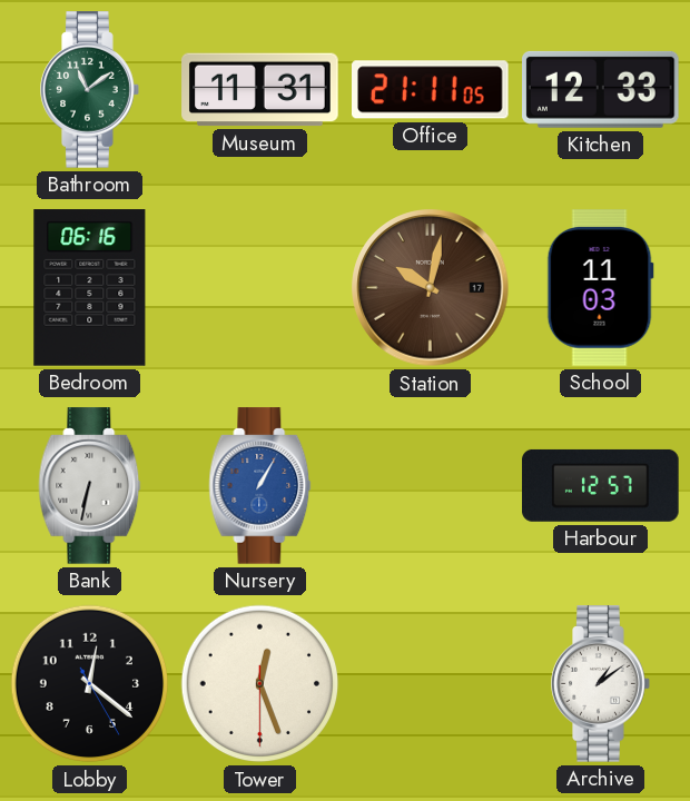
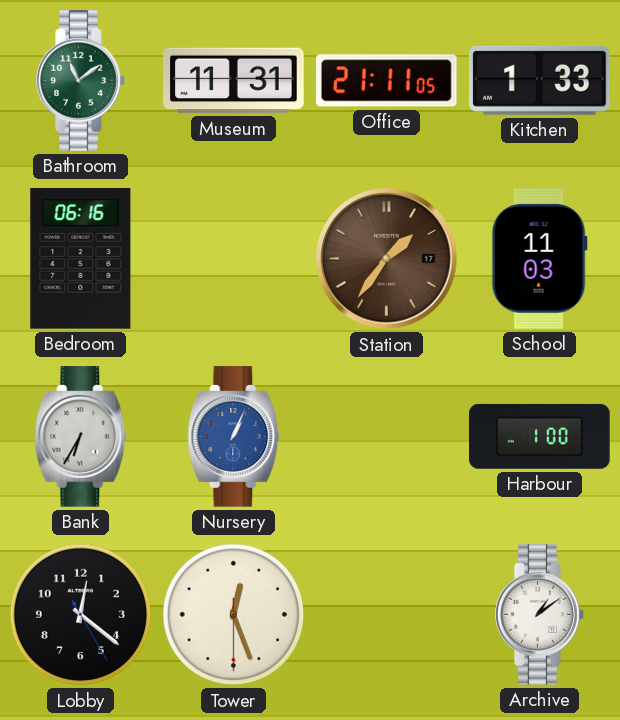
Kitchen: 12:33 -> 1:33 (540, 80)
Station: 10:02 -> 1:36 (387, 259)
Bank: 6:32 -> 6:35 (81, 437)
Nursery: 1:05 -> 1:04 (234, 437)
Harbour: 12:57 -> 1:00 (540, 436)
